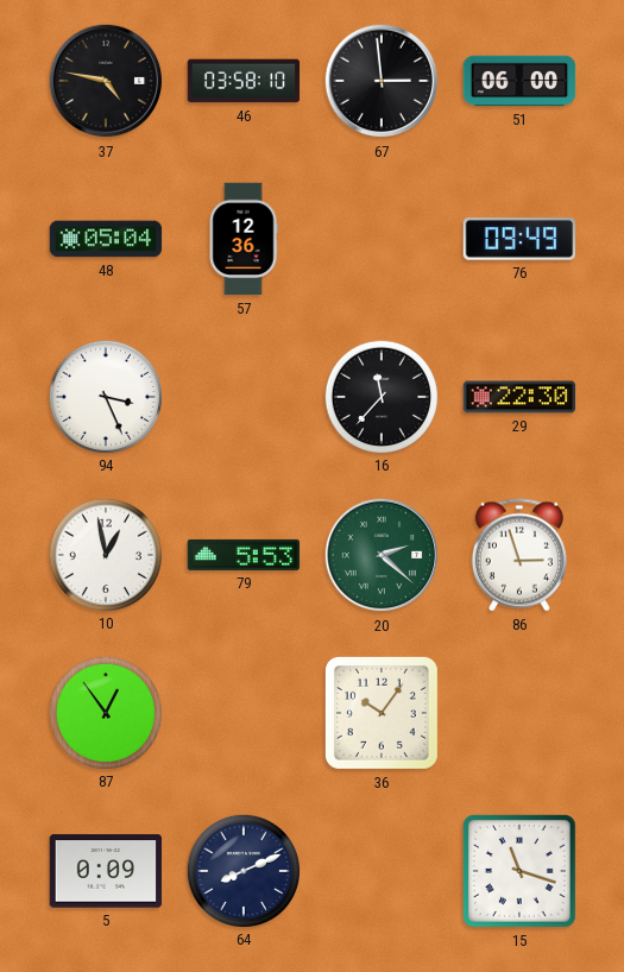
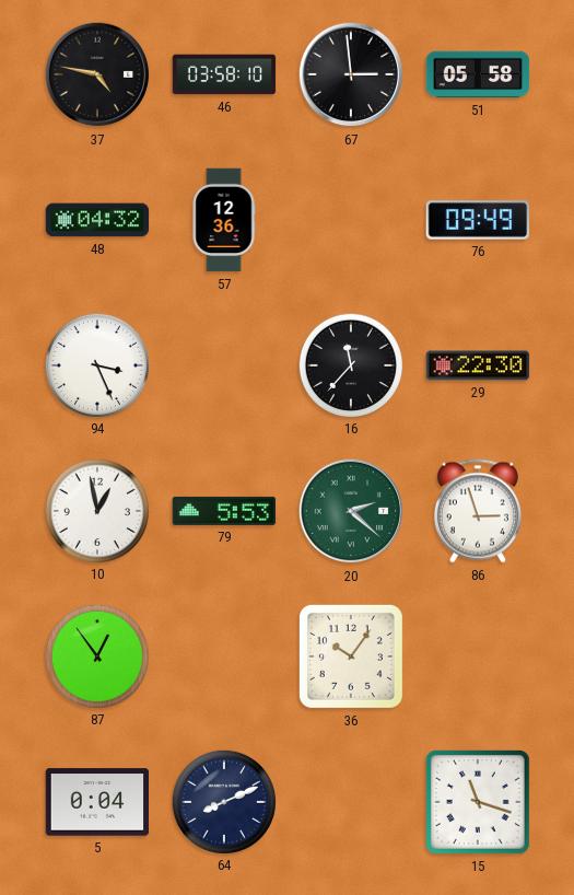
51: 06:00 -> 05:58 (478, 74)
48: 05:04 -> 04:32 (97, 220)
5: 0:09 -> 0:04 (97, 802)
